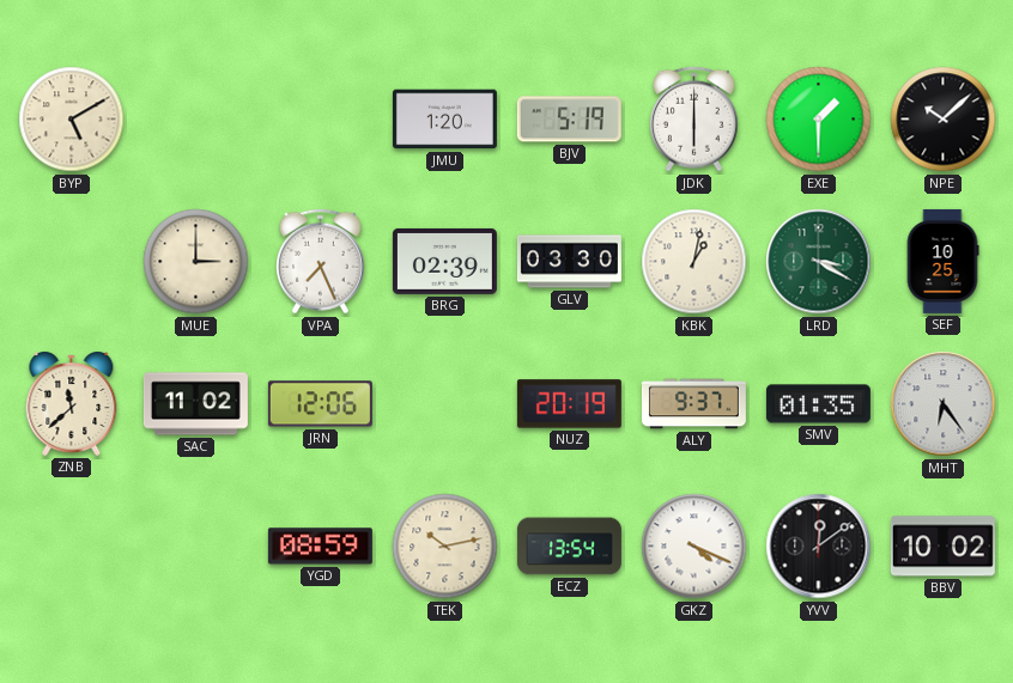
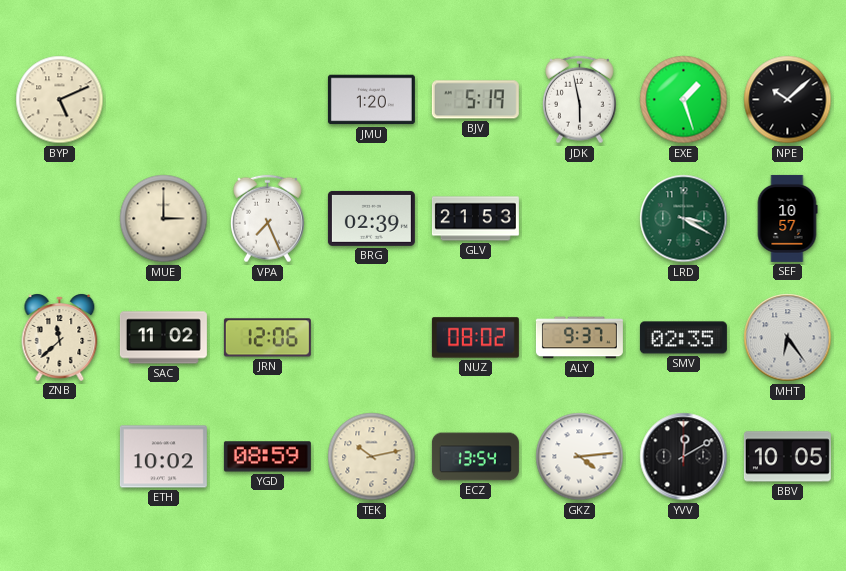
BYP: 5:10 -> 5:11 (60, 100)
JDK: 6:00 -> 5:58 (580, 100)
EXE: 1:30 -> 1:27 (684, 100)
GLV: 03:30 -> 21:53 (475, 219)
KBK: 1:02 -> none (694, 262)
SEF: 10:25 -> 10:57 (787, 218)
NUZ: 20:19 -> 08:02 (475, 338)
SMV: 01:35 -> 02:35 (683, 338)
ETH: none -> 10:02 (163, 457)
GKZ: 4:19 -> 4:14 (580, 457)
YVV: 12:09 -> 12:10 (684, 457)
BBV: 10:02 -> 10:05 (787, 457)
